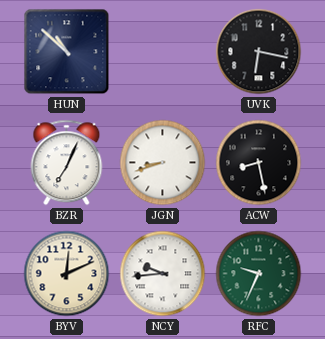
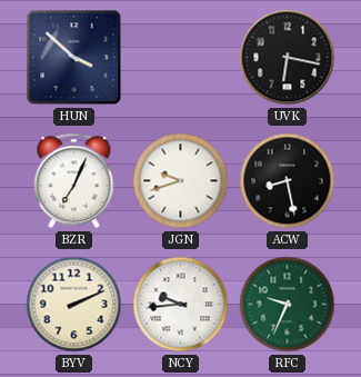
HUN: 10:52 -> 3:52 (74, 58)
JGN: 8:42 -> 9:42 (181, 181)
BYV: 12:11 -> 2:11 (74, 305)
